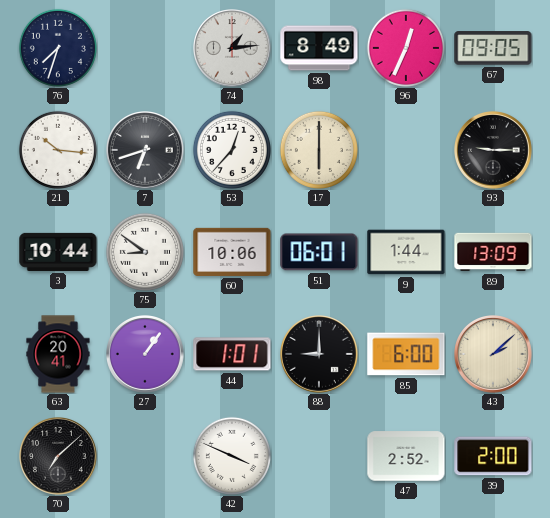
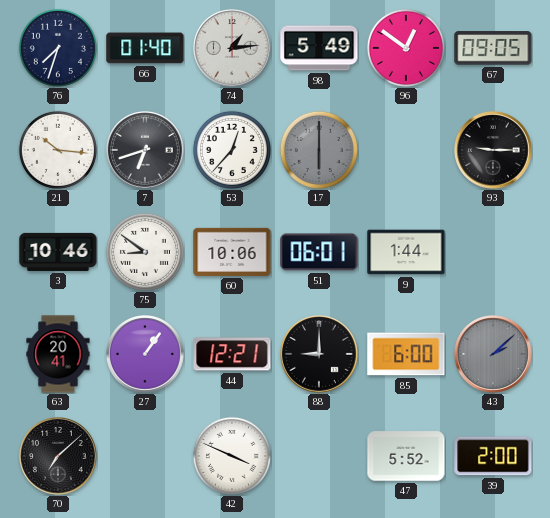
66: none -> 01:40 (145, 48)
98: 8:49 -> 5:49 (319, 48)
96: 12:34 -> 12:51 (406, 48)
17 dial: cream -> grey (319, 150)
3: 10:44 -> 10:46 (58, 252)
89: 13:09 -> none (493, 252)
44: 1:01 -> 12:21 (232, 354)
43 dial: cream -> grey (494, 355)
47: 2:52 -> 5:52 (406, 456)
